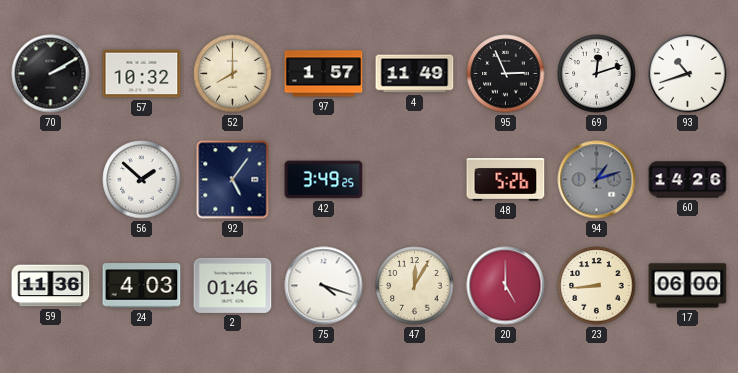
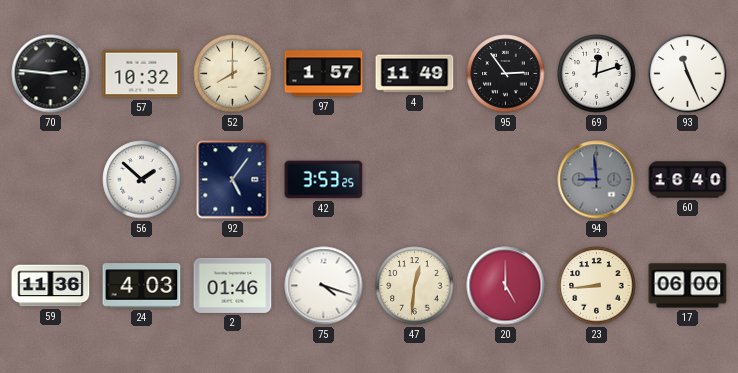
70: 2:10 -> 2:46 (51, 74)
95: 2:56 -> 2:54 (506, 74)
93: 10:42 -> 11:26 (688, 74)
42: 3:49 -> 3:53 (324, 180)
48: 5:26 -> none (506, 180)
94: 1:12 -> 8:59 (597, 180)
60: 14:26 -> 16:40 (688, 180)
47: 12:05 -> 12:31 (415, 286)
